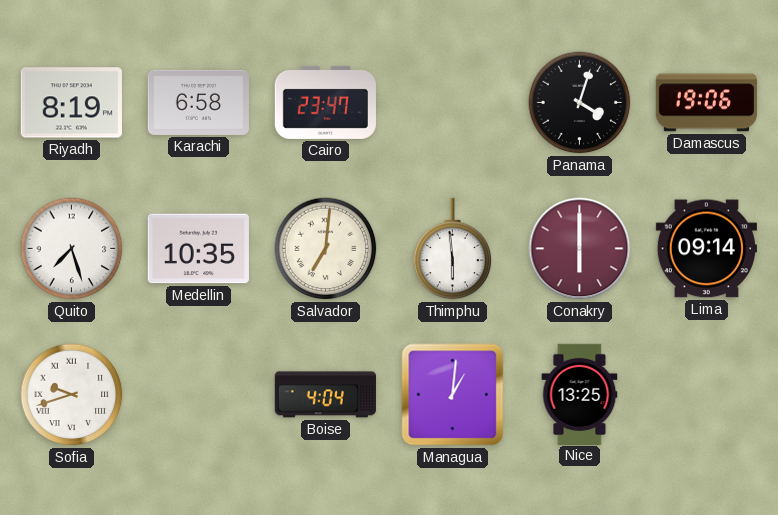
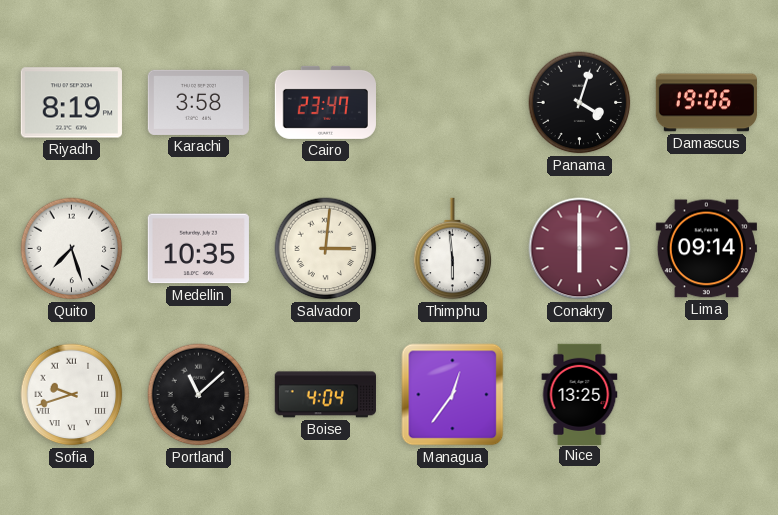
Karachi: 6:58 -> 3:58 (198, 102)
Salvador: 7:01 -> 3:01 (326, 249)
Portland: none -> 11:08 (199, 395)
Managua: 1:01 -> 12:36 (453, 395)
